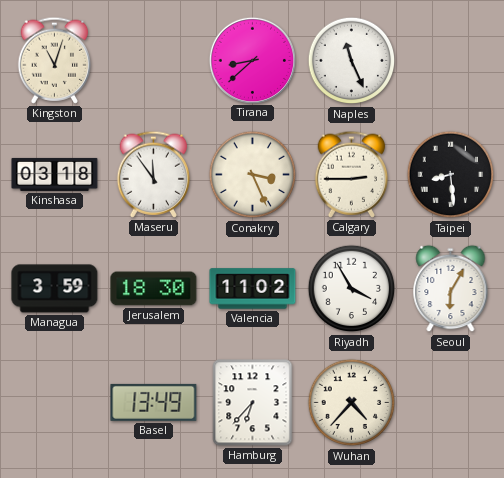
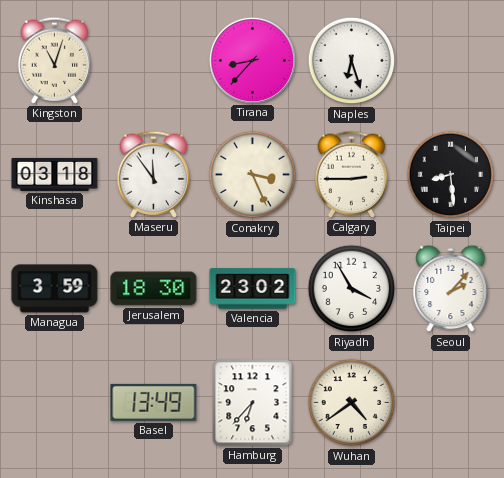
Tirana: 8:38 -> 8:37 (252, 60)
Naples: 11:26 -> 6:27 (352, 61)
Valencia: 11:02 -> 23:02 (253, 289)
Seoul: 6:05 -> 2:07 (451, 289)
Wuhan: 4:37 -> 4:39 (352, 403)
